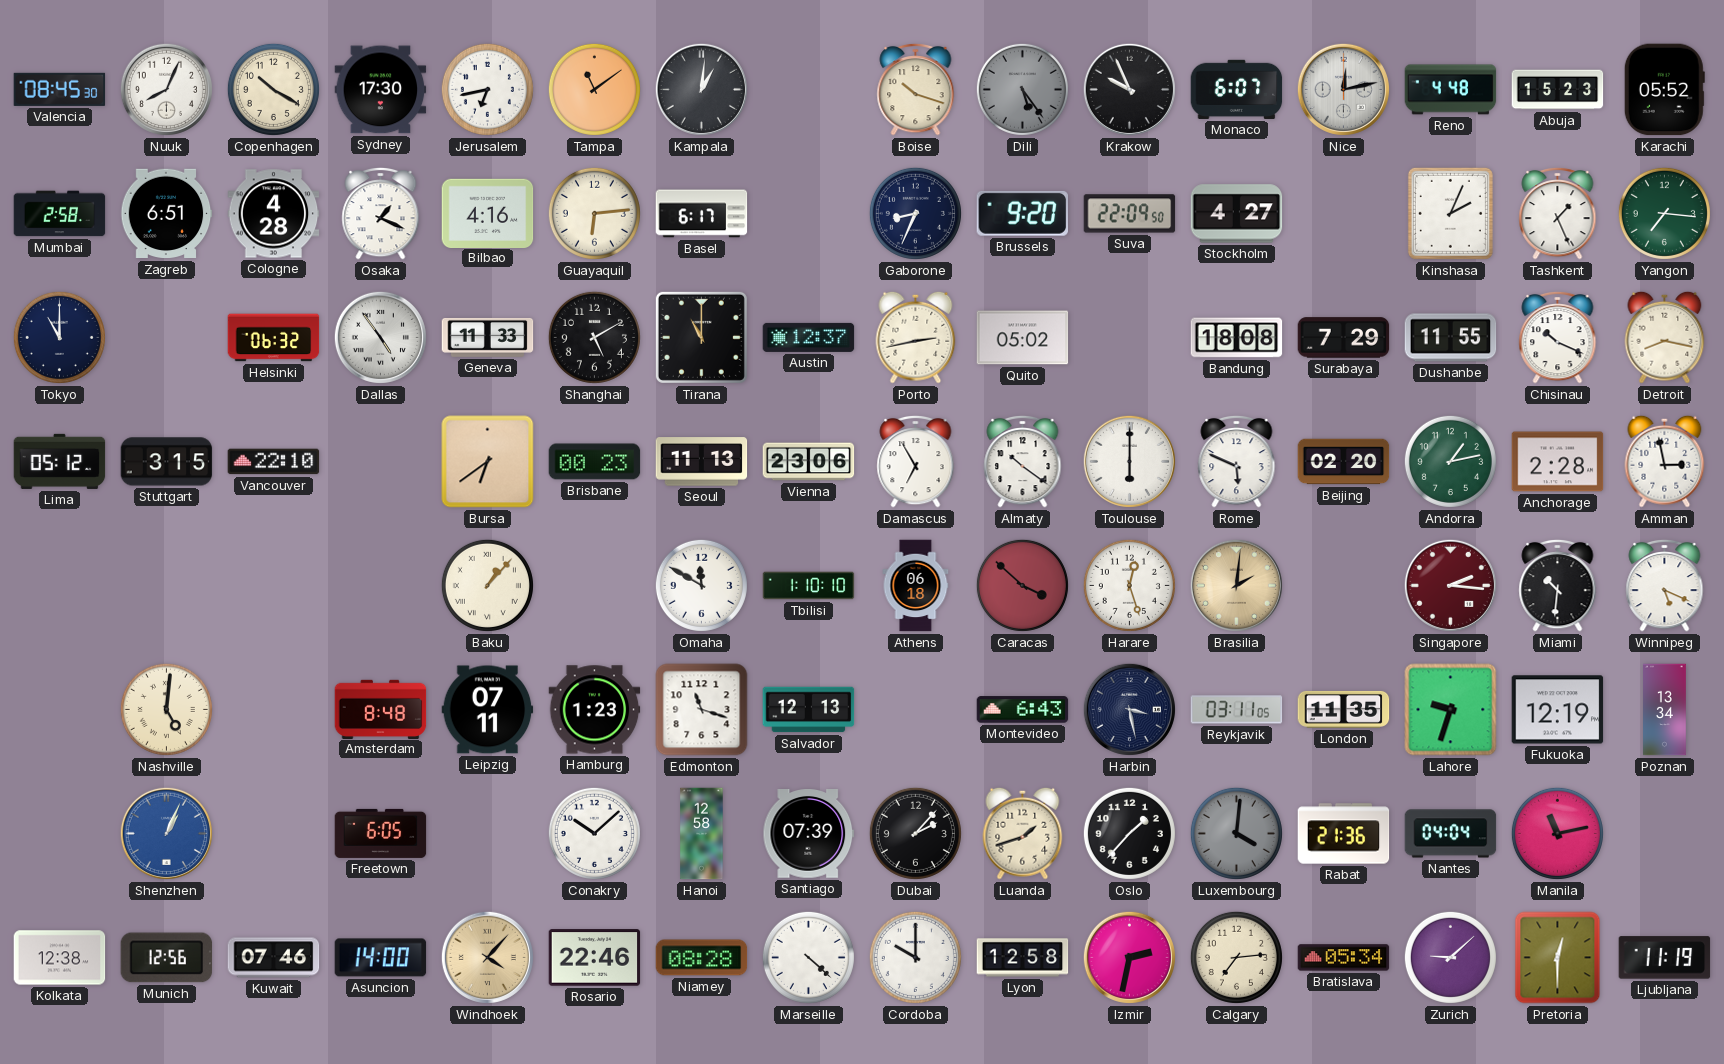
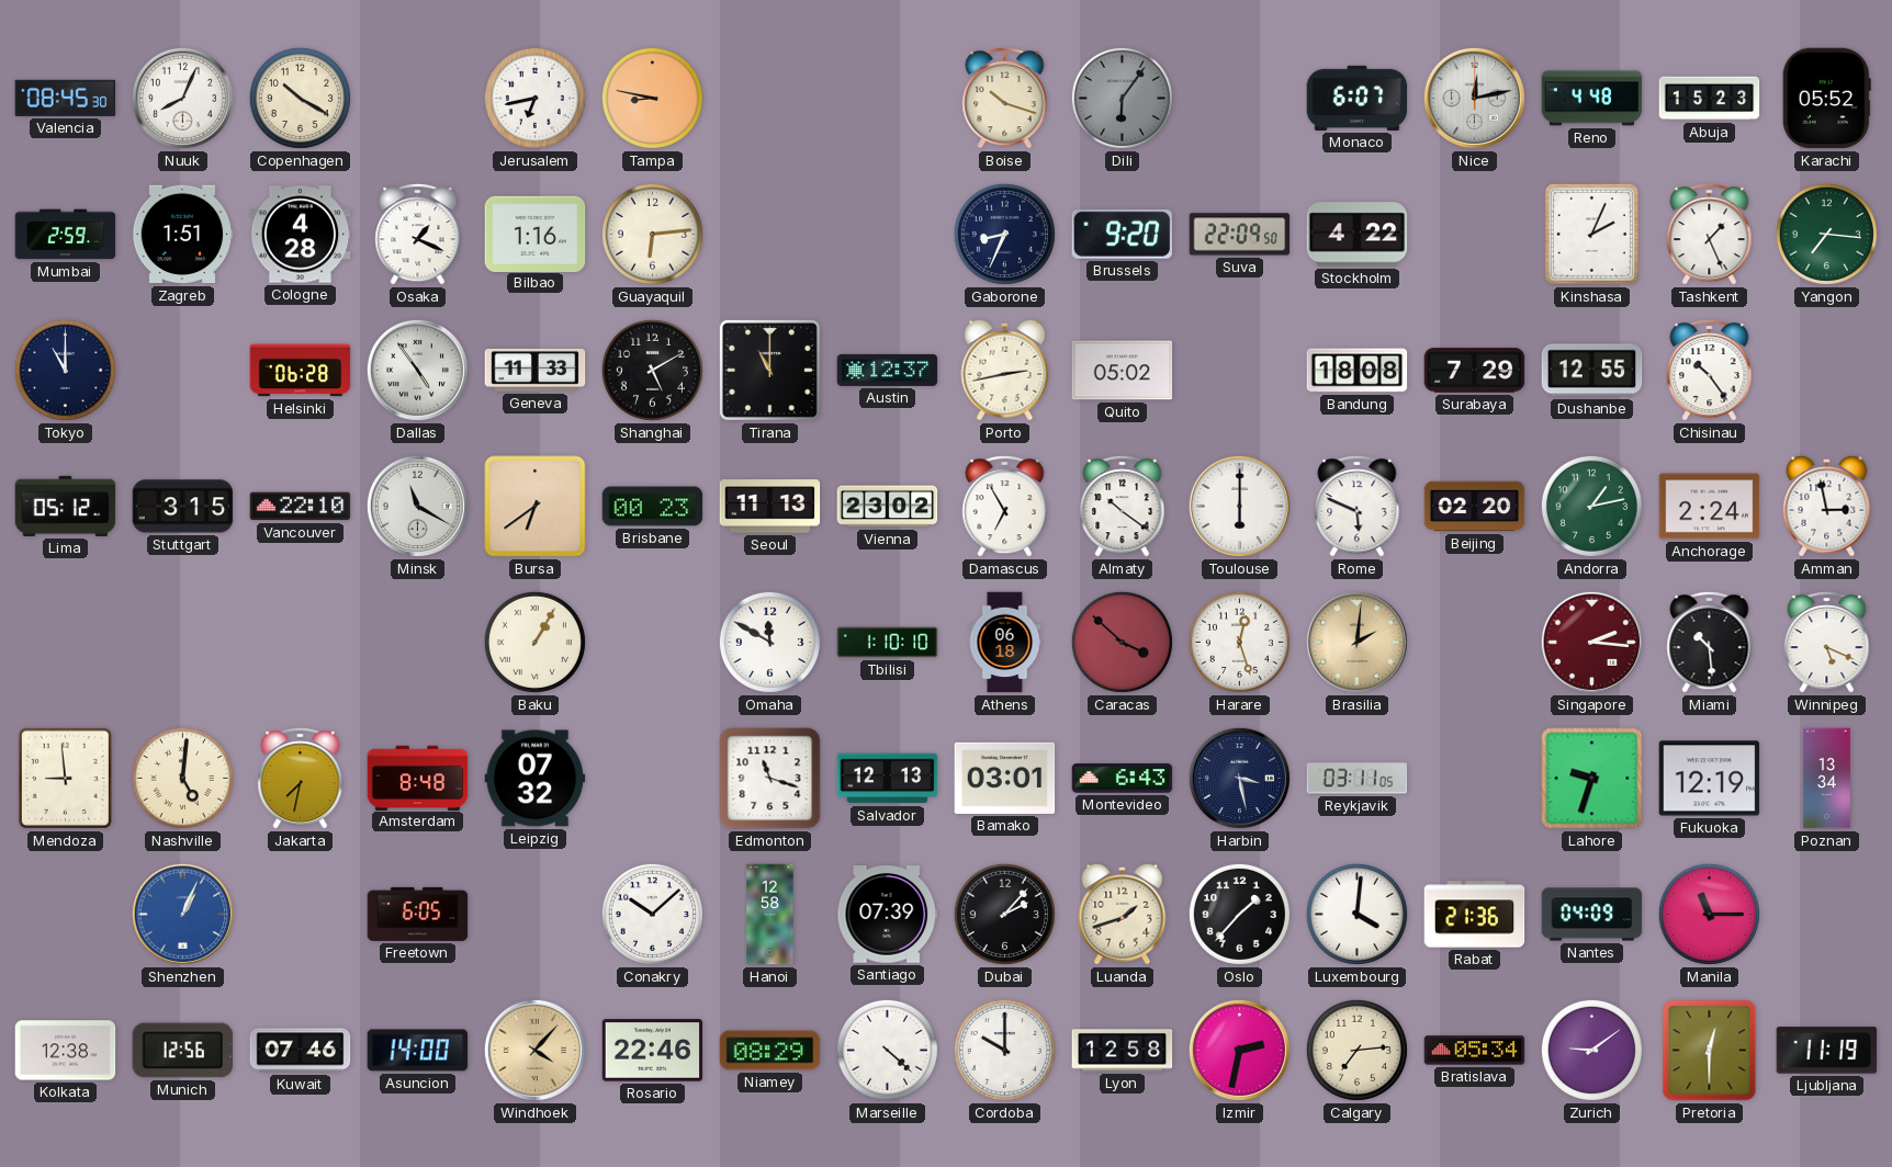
Sydney: 17:30 -> none (381, 90)
Tampa: 11:09 -> 8:47 (652, 98)
Kampala: 1:01 -> none (701, 89)
Dili: 5:24 -> 6:06 (1122, 98)
Krakow: 9:56 -> none (1129, 89)
Mumbai: 2:58 -> 2:59 (66, 235)
Zagreb: 6:51 -> 1:51 (182, 235)
Bilbao: 4:16 -> 1:16 (536, 234)
Basel: 6:17 -> none (702, 214)
Stockholm: 4:27 -> 4:22 (1358, 235)
Helsinki: 06:32 -> 06:28 (301, 371)
Dushanbe: 11:55 -> 12:55 (1592, 371)
Chisinau: 10:19 -> 10:24 (1710, 370)
Detroit: 8:17 -> none (1665, 337)
Minsk: none -> 11:20 (417, 506)
Vienna: 23:06 -> 23:02 (888, 507)
Anchorage: 2:28 -> 2:24 (1710, 507)
Baku: 1:07 -> 1:05 (534, 642)
Miami: 10:31 -> 10:29 (1710, 642)
Mendoza: none -> 8:59 (65, 778)
Jakarta: none -> 7:32 (301, 778)
Leipzig: 07:11 -> 07:32 (536, 779)
Hamburg: 1:23 -> none (595, 710)
Bamako: none -> 03:01 (1005, 778)
London: 11:35 -> none (1344, 709)
Luxembourg dial: grey -> white (1356, 914)
Nantes: 04:04 -> 04:09 (1592, 915)
Manila: 11:13 -> 11:15 (1709, 914)
Niamey: 08:28 -> 08:29 (770, 1051)
Zurich: 9:08 -> 9:09 (1591, 1050)
